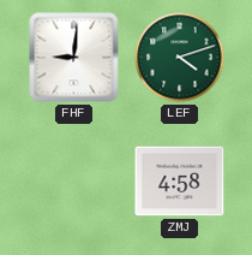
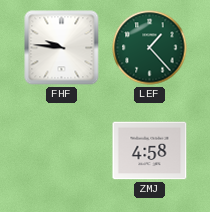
FHF: 9:01 -> 9:46 (62, 48)
LEF: 4:12 -> 1:23 (150, 48)
